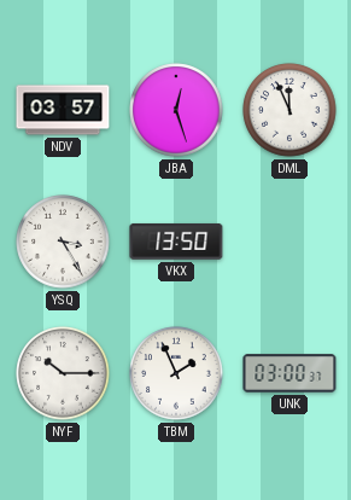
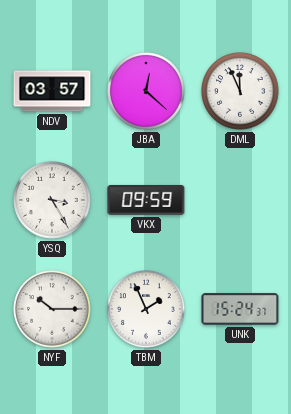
JBA: 12:27 -> 12:22 (146, 91)
VKX: 13:50 -> 09:59 (146, 200)
UNK: 03:00 -> 15:24 (240, 309)
